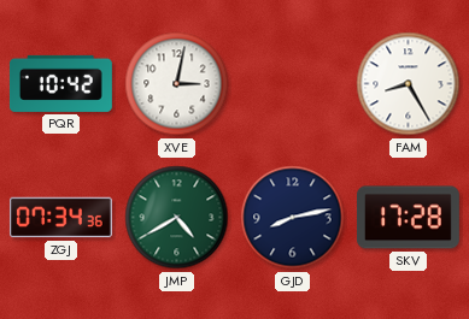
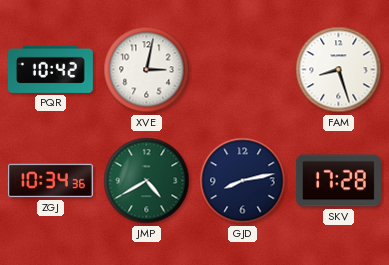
FAM: 8:25 -> 8:27 (339, 70)
ZGJ: 07:34 -> 10:34 (50, 181)
